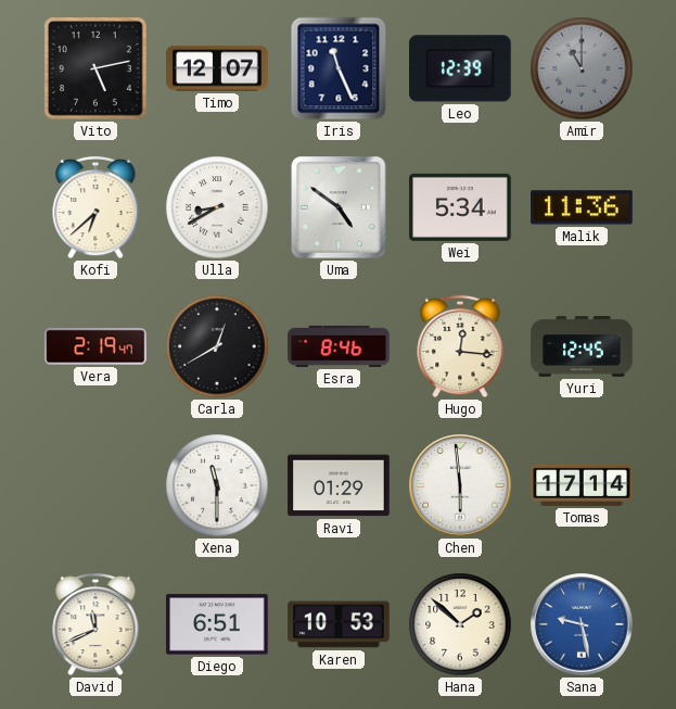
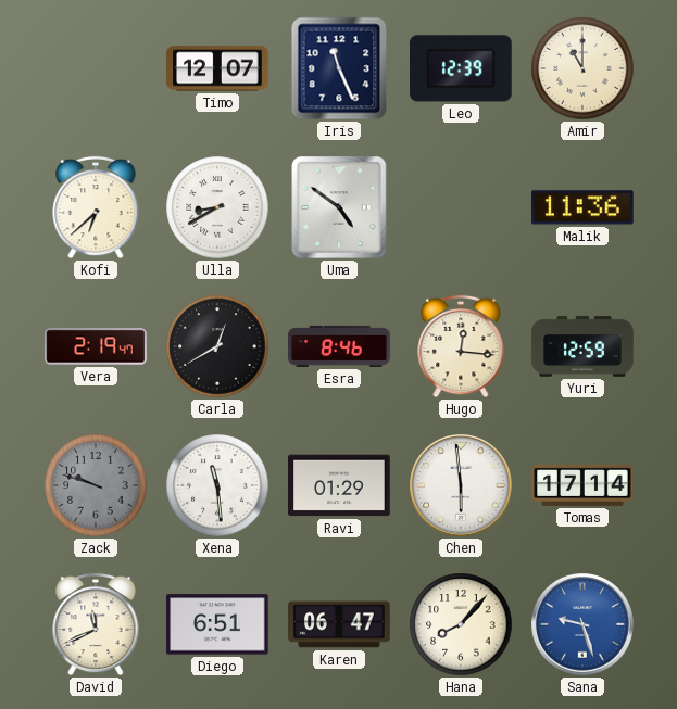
Vito: 5:13 -> none (95, 68)
Amir dial: grey -> cream (582, 68)
Wei: 5:34 -> none (460, 207)
Yuri: 12:45 -> 12:59 (582, 346)
Zack: none -> 9:48 (96, 485)
Xena: 11:30 -> 11:29 (217, 485)
Karen: 10:53 -> 06:47 (339, 624)
Hana: 1:52 -> 8:07 (461, 624)
Sana: 9:28 -> 9:27 (582, 624)
